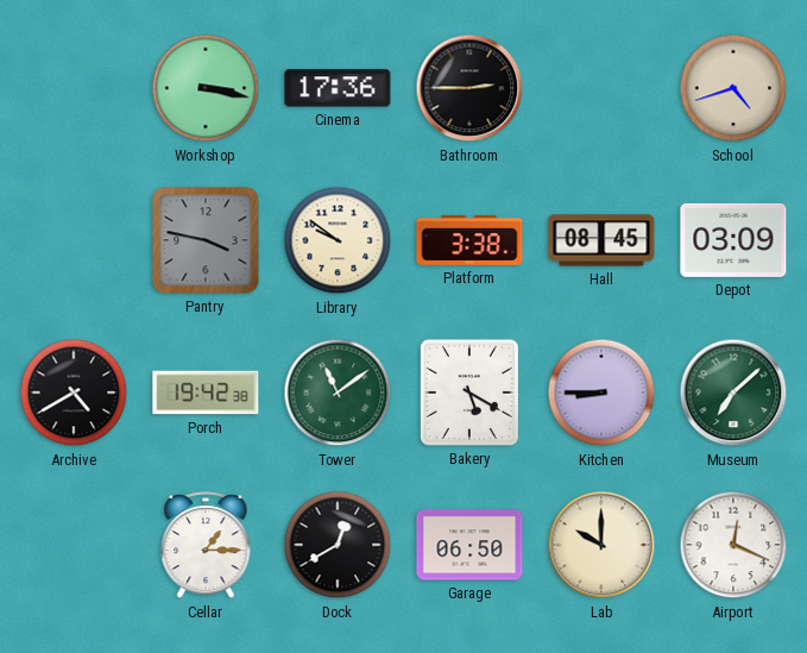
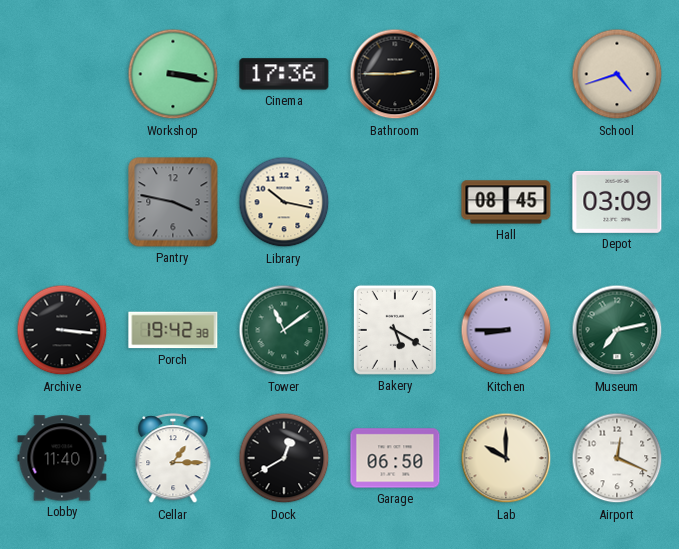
Library: 9:51 -> 10:17 (284, 202)
Platform: 3:38 -> none (469, 240)
Archive: 4:40 -> 3:16 (62, 330)
Museum: 7:08 -> 7:13 (617, 330)
Lobby: none -> 11:40 (62, 458)
